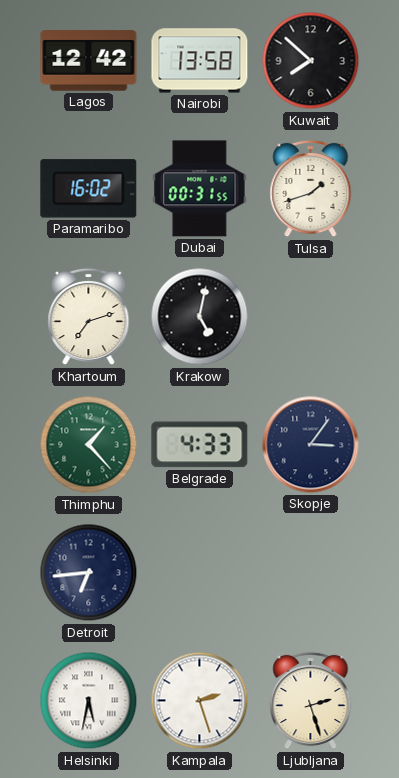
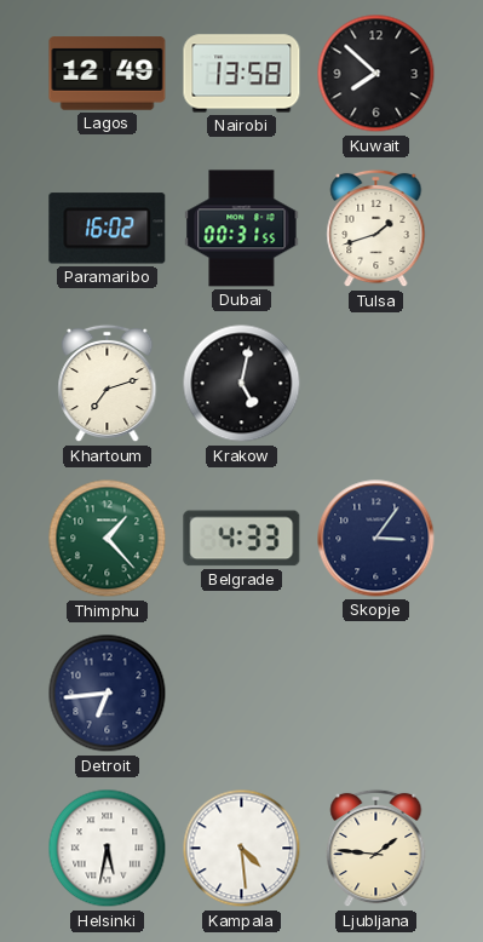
Lagos: 12:42 -> 12:49 (108, 74)
Kampala: 2:27 -> 4:29 (242, 849)
Ljubljana: 2:27 -> 1:46 (376, 849)
